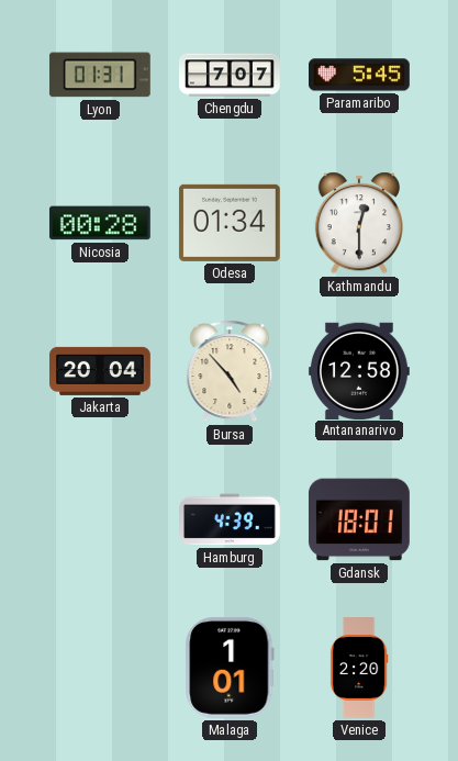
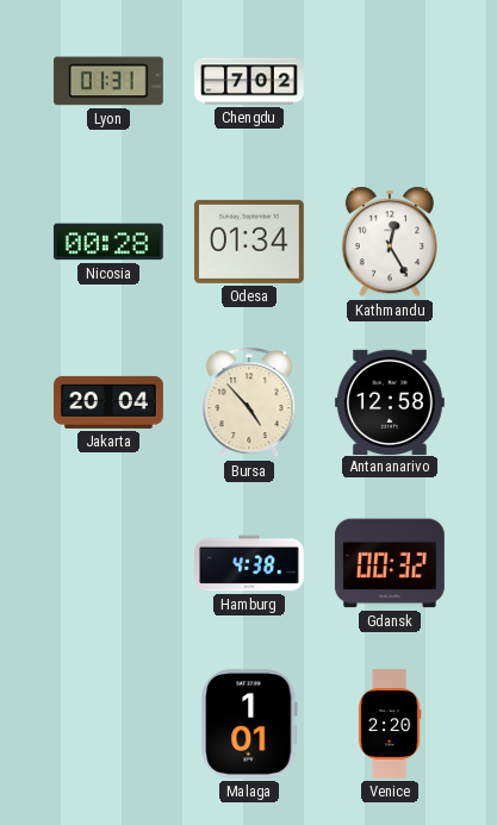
Chengdu: 7:07 -> 7:02 (250, 81)
Paramaribo: 5:45 -> none (360, 75)
Kathmandu: 12:30 -> 12:25 (390, 242)
Hamburg: 4:39 -> 4:38 (250, 563)
Gdansk: 18:01 -> 00:32 (390, 563)
